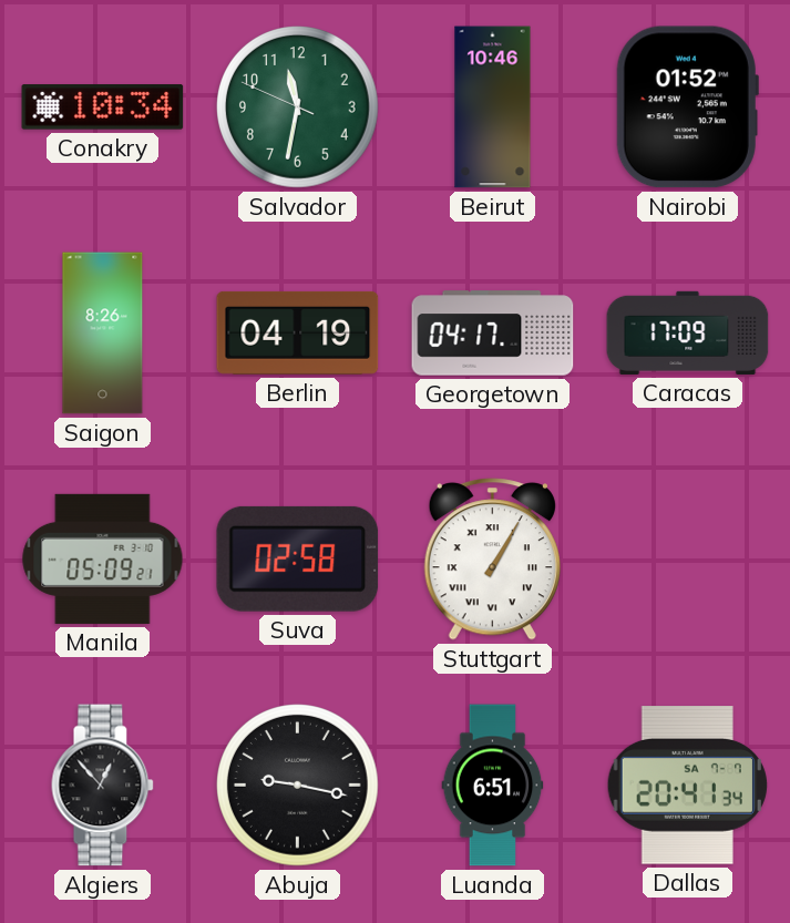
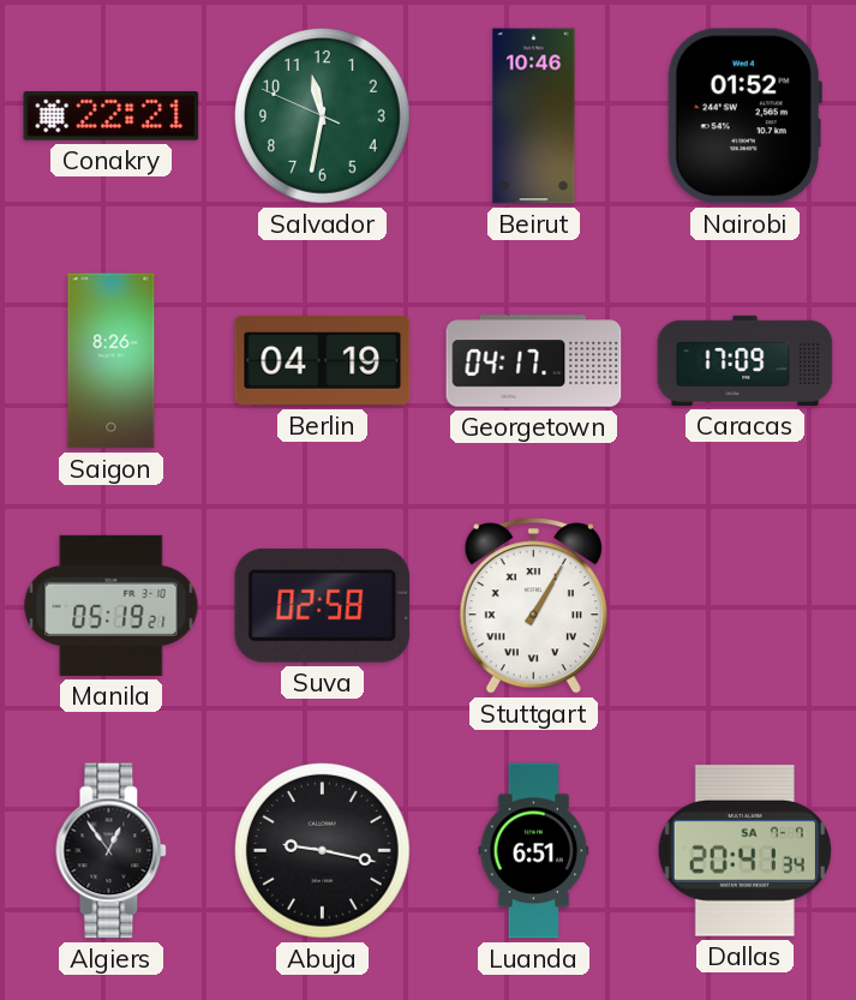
Conakry: 10:34 -> 22:21 (112, 116)
Manila: 05:09 -> 05:19 (112, 605)
Algiers: 12:53 -> 12:54 (112, 851)
